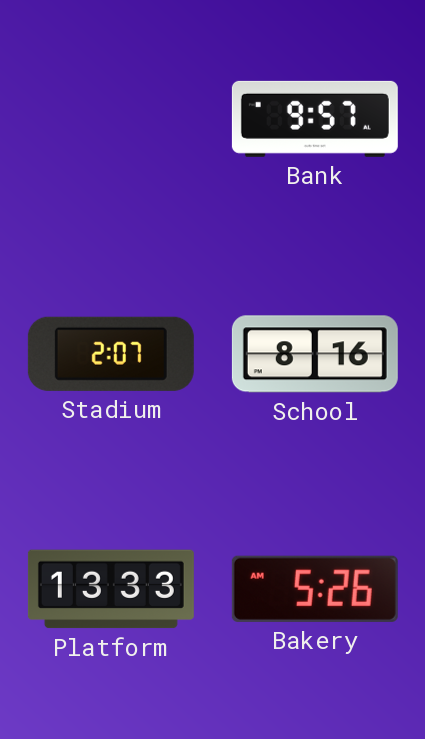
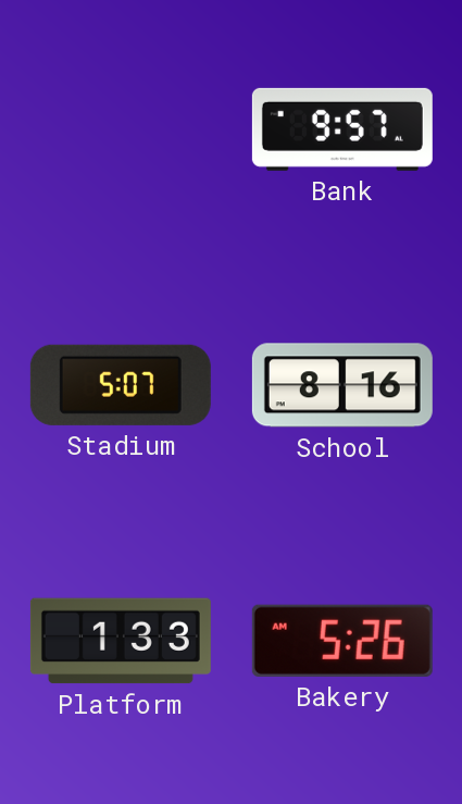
Stadium: 2:07 -> 5:07 (121, 385)
Platform: 13:33 -> 1:33 (121, 641)
